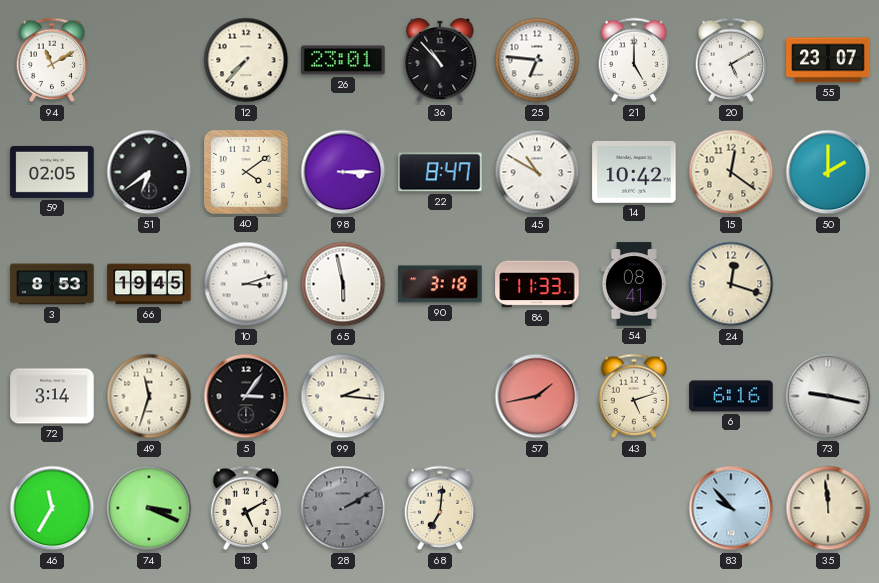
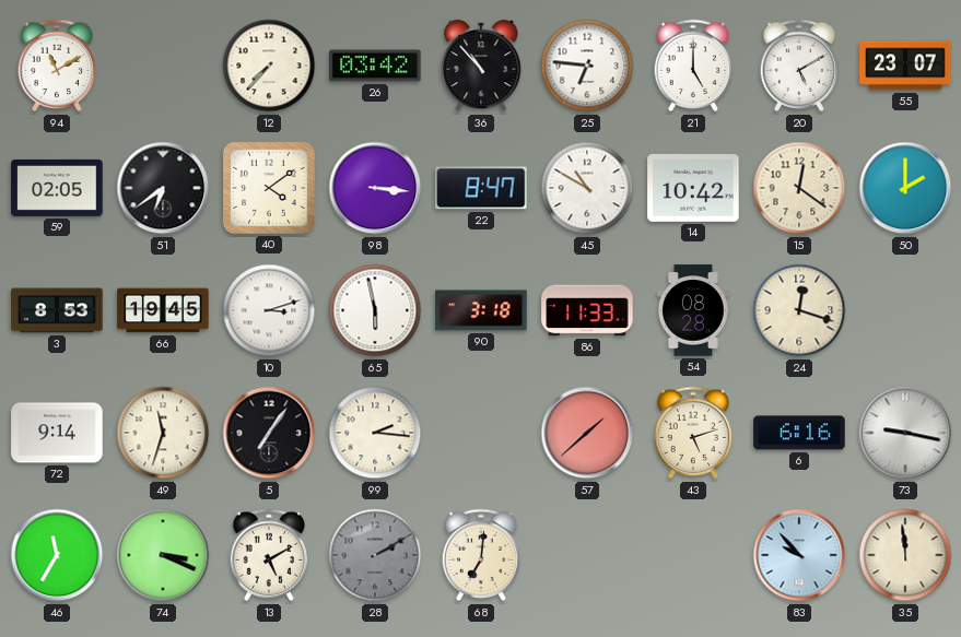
26: 23:01 -> 03:42 (375, 66)
98: 3:15 -> 3:16 (375, 188)
54: 08:41 -> 08:28 (693, 310)
72: 3:14 -> 9:14 (57, 433)
5: 3:06 -> 7:06 (269, 433)
57: 1:43 -> 1:38 (587, 433)
